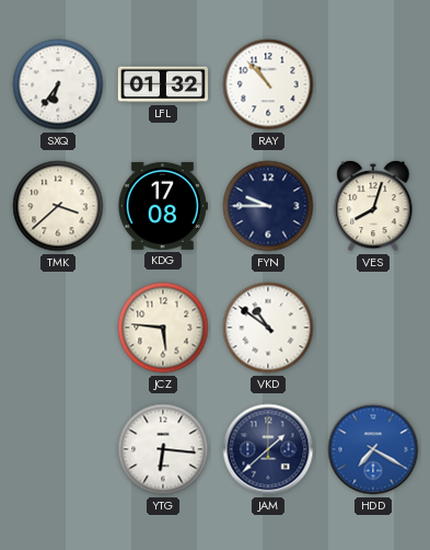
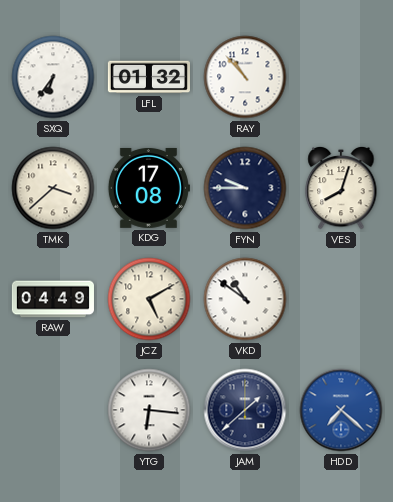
RAW: none -> 04:49 (53, 299)
JCZ: 5:46 -> 5:10 (149, 299)
HDD: 7:20 -> 7:22 (341, 410)
